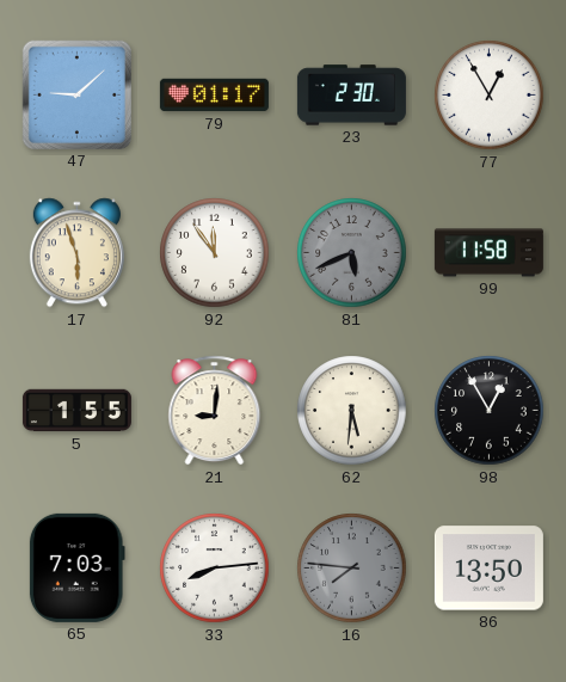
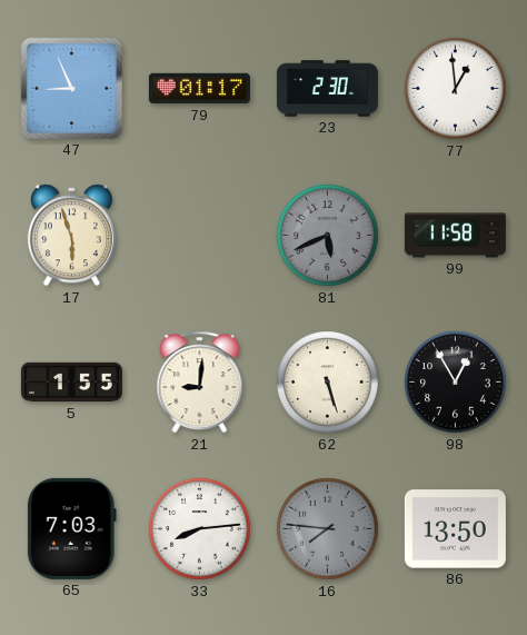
47: 9:08 -> 8:56 (71, 88)
77: 12:55 -> 12:59 (456, 89)
92: 11:54 -> none (215, 253)
62: 5:31 -> 5:27 (328, 383)
